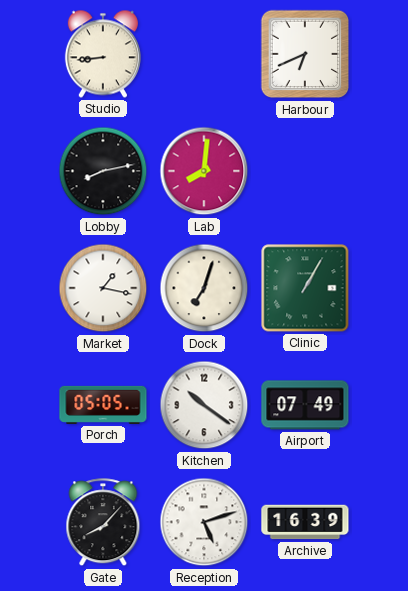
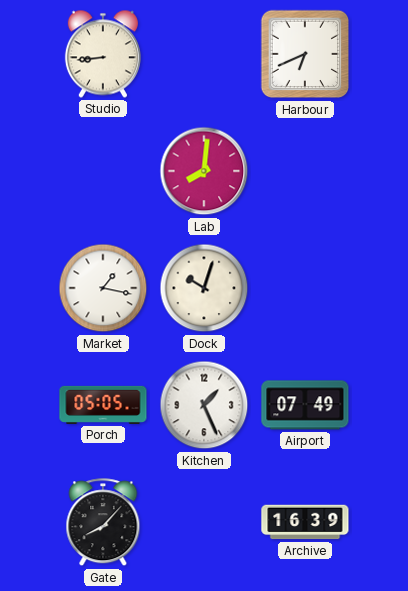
Lobby: 8:13 -> none (103, 171)
Dock: 7:03 -> 10:03 (204, 288)
Clinic: 1:05 -> none (305, 288)
Kitchen: 10:21 -> 1:26 (204, 405)
Reception: 5:12 -> none (204, 522)
